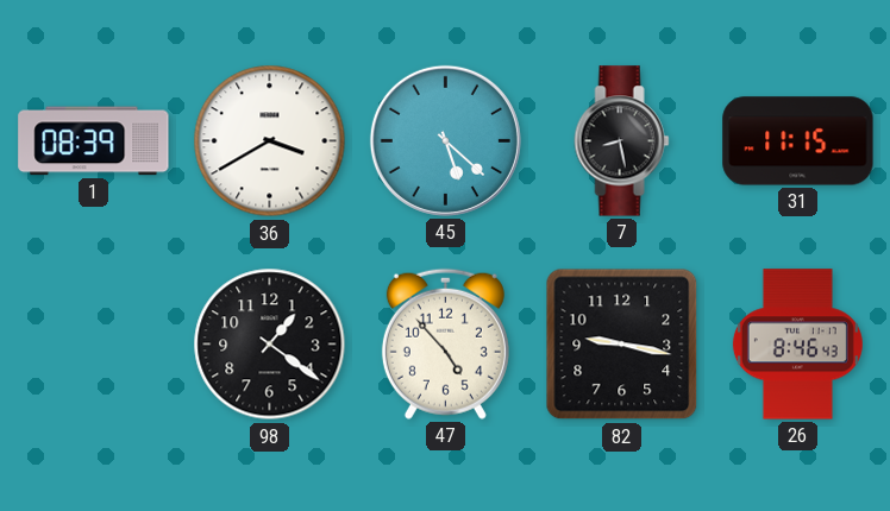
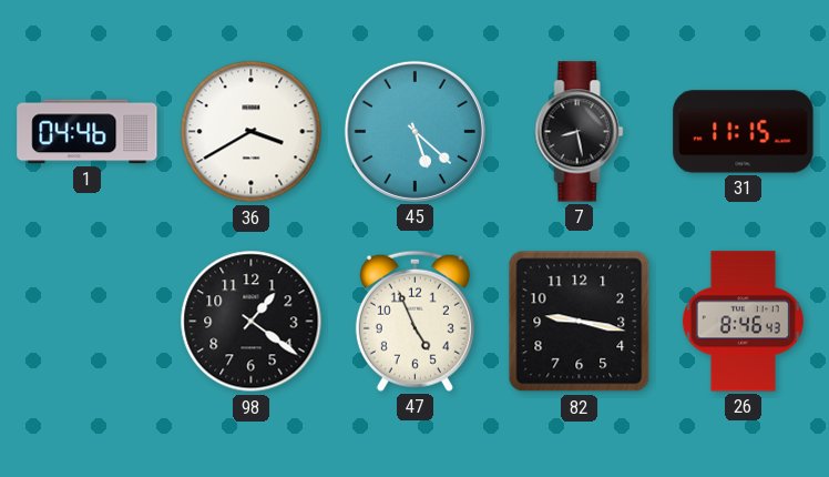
1: 08:39 -> 04:46 (88, 132)
47: 4:53 -> 4:56 (415, 321)
